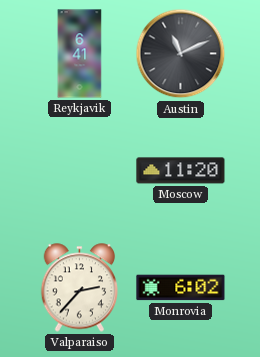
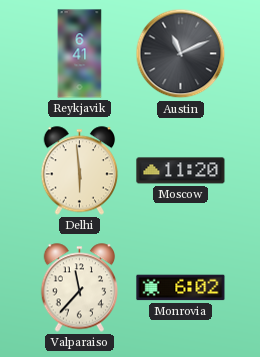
Delhi: none -> 5:59 (80, 171)
Valparaiso: 2:37 -> 11:37 (80, 288)
